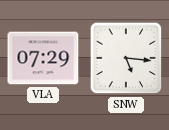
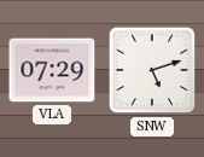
SNW: 5:16 -> 5:12 (152, 70)
